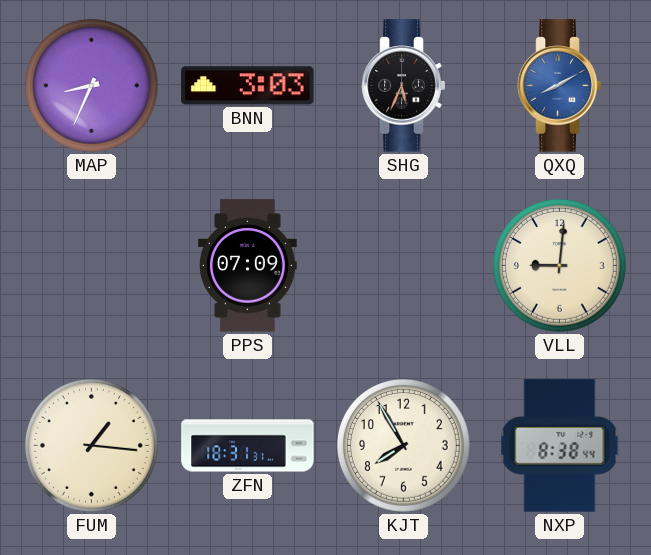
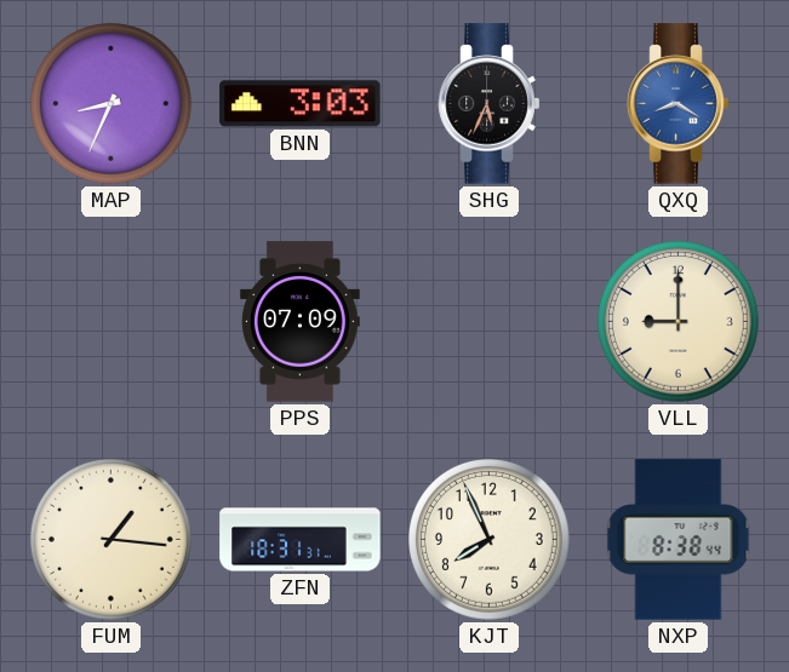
QXQ: 8:10 -> 8:20 (679, 104)
VLL: 9:01 -> 9:00 (677, 321)
KJT: 7:55 -> 7:56 (488, 539)
